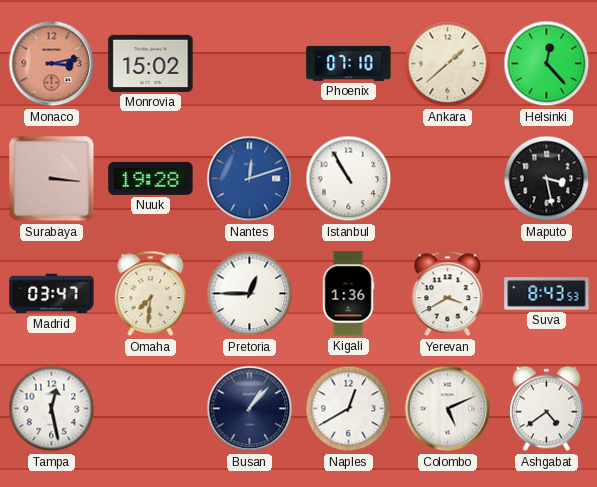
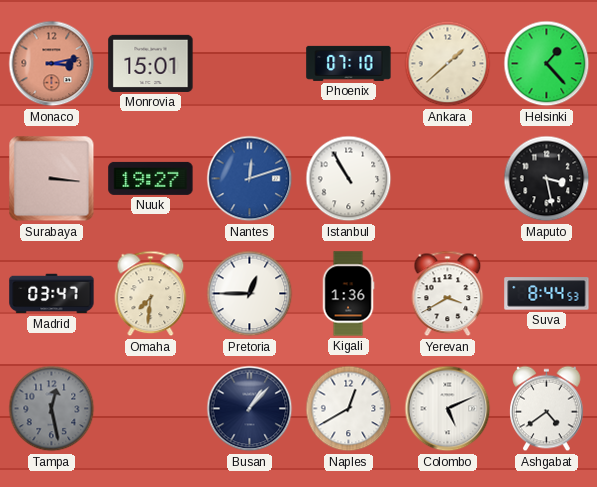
Monrovia: 15:02 -> 15:01 (151, 63)
Helsinki: 12:23 -> 1:23 (547, 64)
Nuuk: 19:28 -> 19:27 (151, 178)
Suva: 8:43 -> 8:44 (547, 294)
Tampa dial: white -> grey (52, 409)
